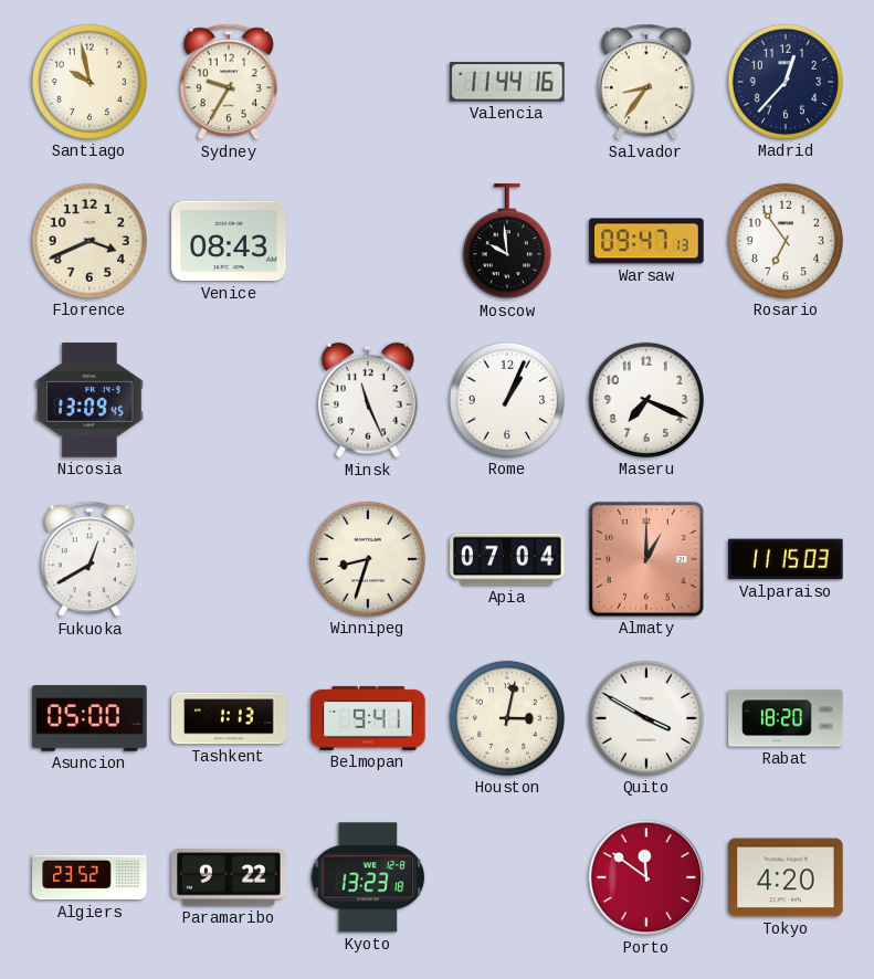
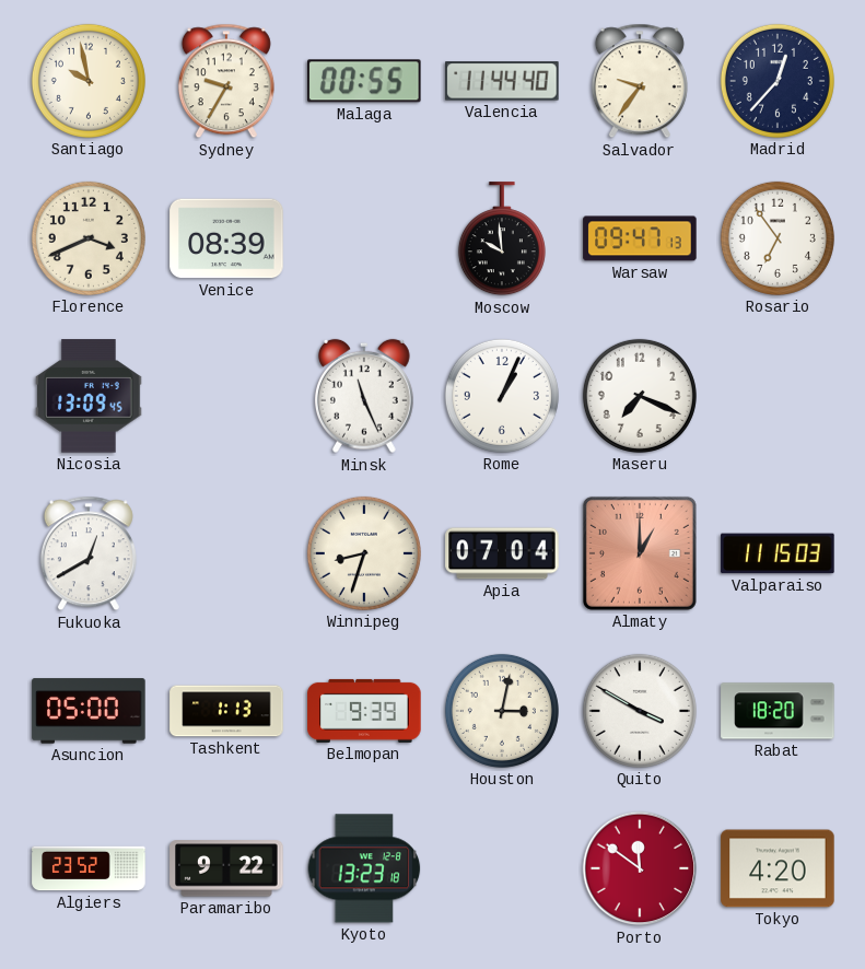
Malaga: none -> 00:55 (365, 81)
Valencia: 11:44:16 -> 11:44:40 (502, 81)
Salvador: 8:36 -> 9:36 (640, 81)
Venice: 08:43 -> 08:39 (226, 238)
Belmopan: 9:41 -> 9:39 (364, 711)
